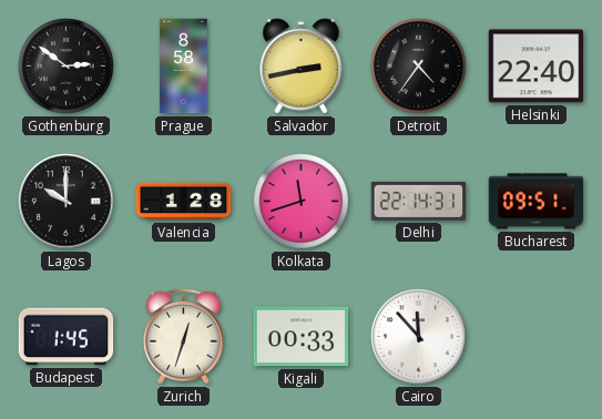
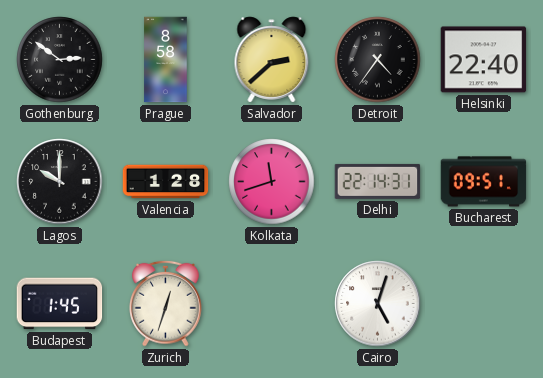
Salvador: 2:43 -> 2:38 (272, 60)
Kigali: 00:33 -> none (302, 337)
Cairo: 11:53 -> 5:03 (378, 304)
